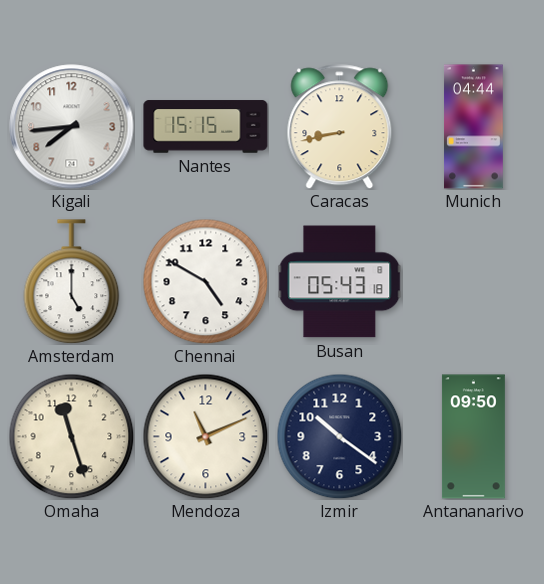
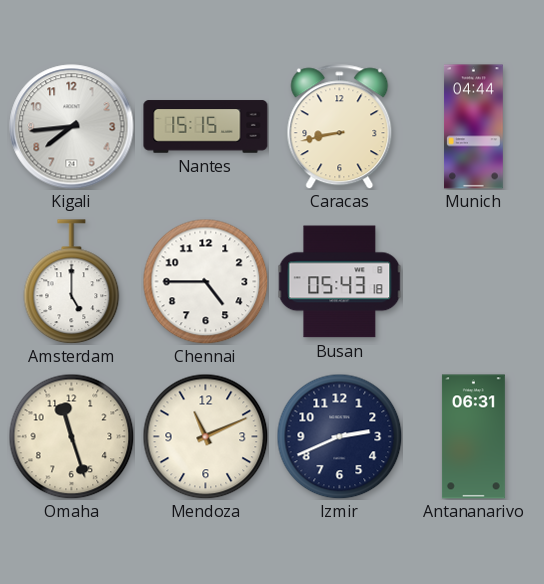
Chennai: 4:50 -> 4:45 (205, 281)
Izmir: 10:21 -> 2:41 (339, 436)
Antananarivo: 09:50 -> 06:31 (473, 437)
